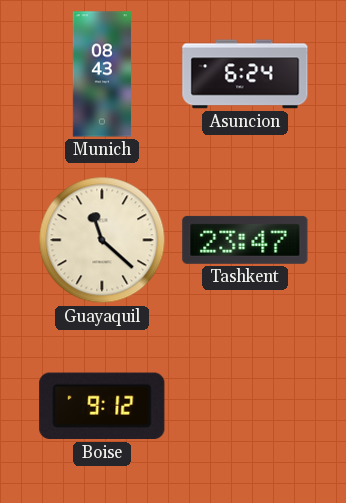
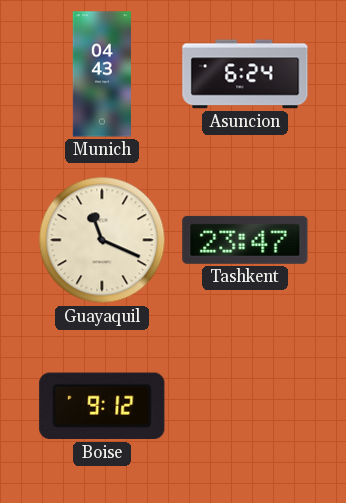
Munich: 08:43 -> 04:43 (102, 74)
Guayaquil: 11:22 -> 11:19 (102, 240)
